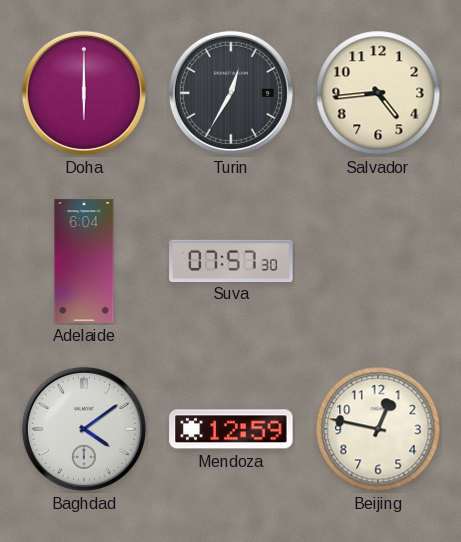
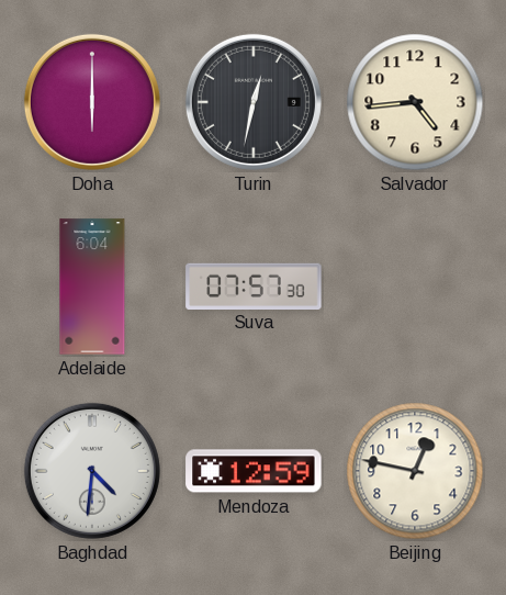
Turin: 12:35 -> 12:32 (254, 102)
Baghdad: 4:09 -> 4:31 (92, 471)
